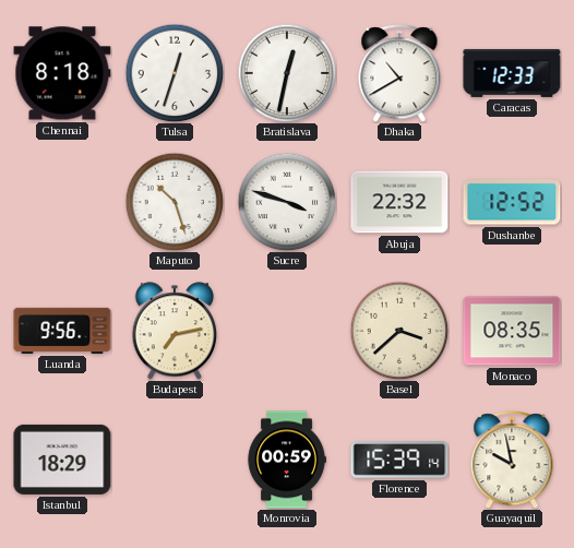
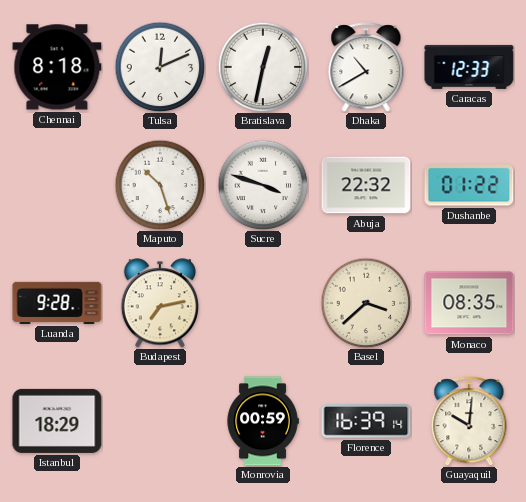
Tulsa: 12:33 -> 12:11 (160, 67)
Dushanbe: 12:52 -> 01:22 (469, 185)
Luanda: 9:56 -> 9:28 (57, 303)
Florence: 15:39 -> 16:39 (366, 422)
Guayaquil: 9:58 -> 10:01 (469, 421)
